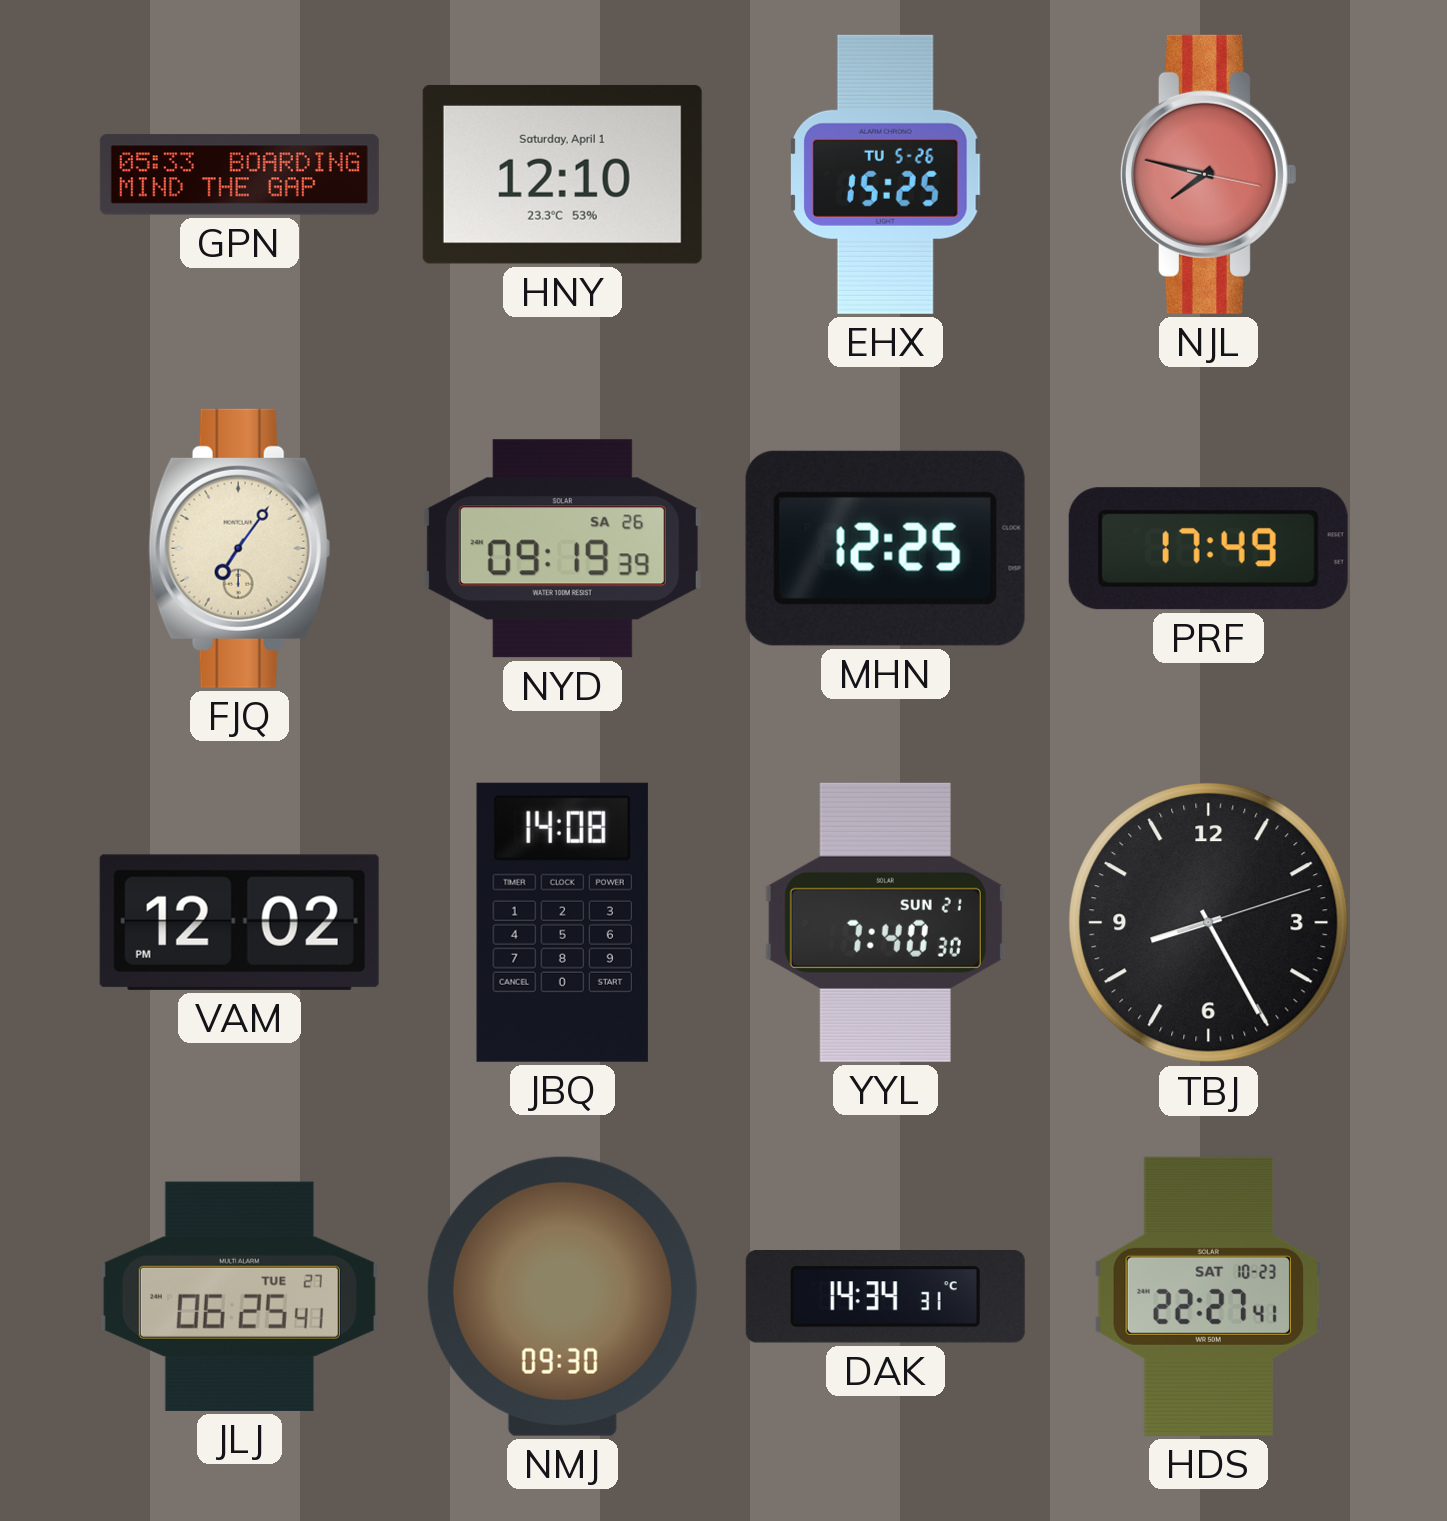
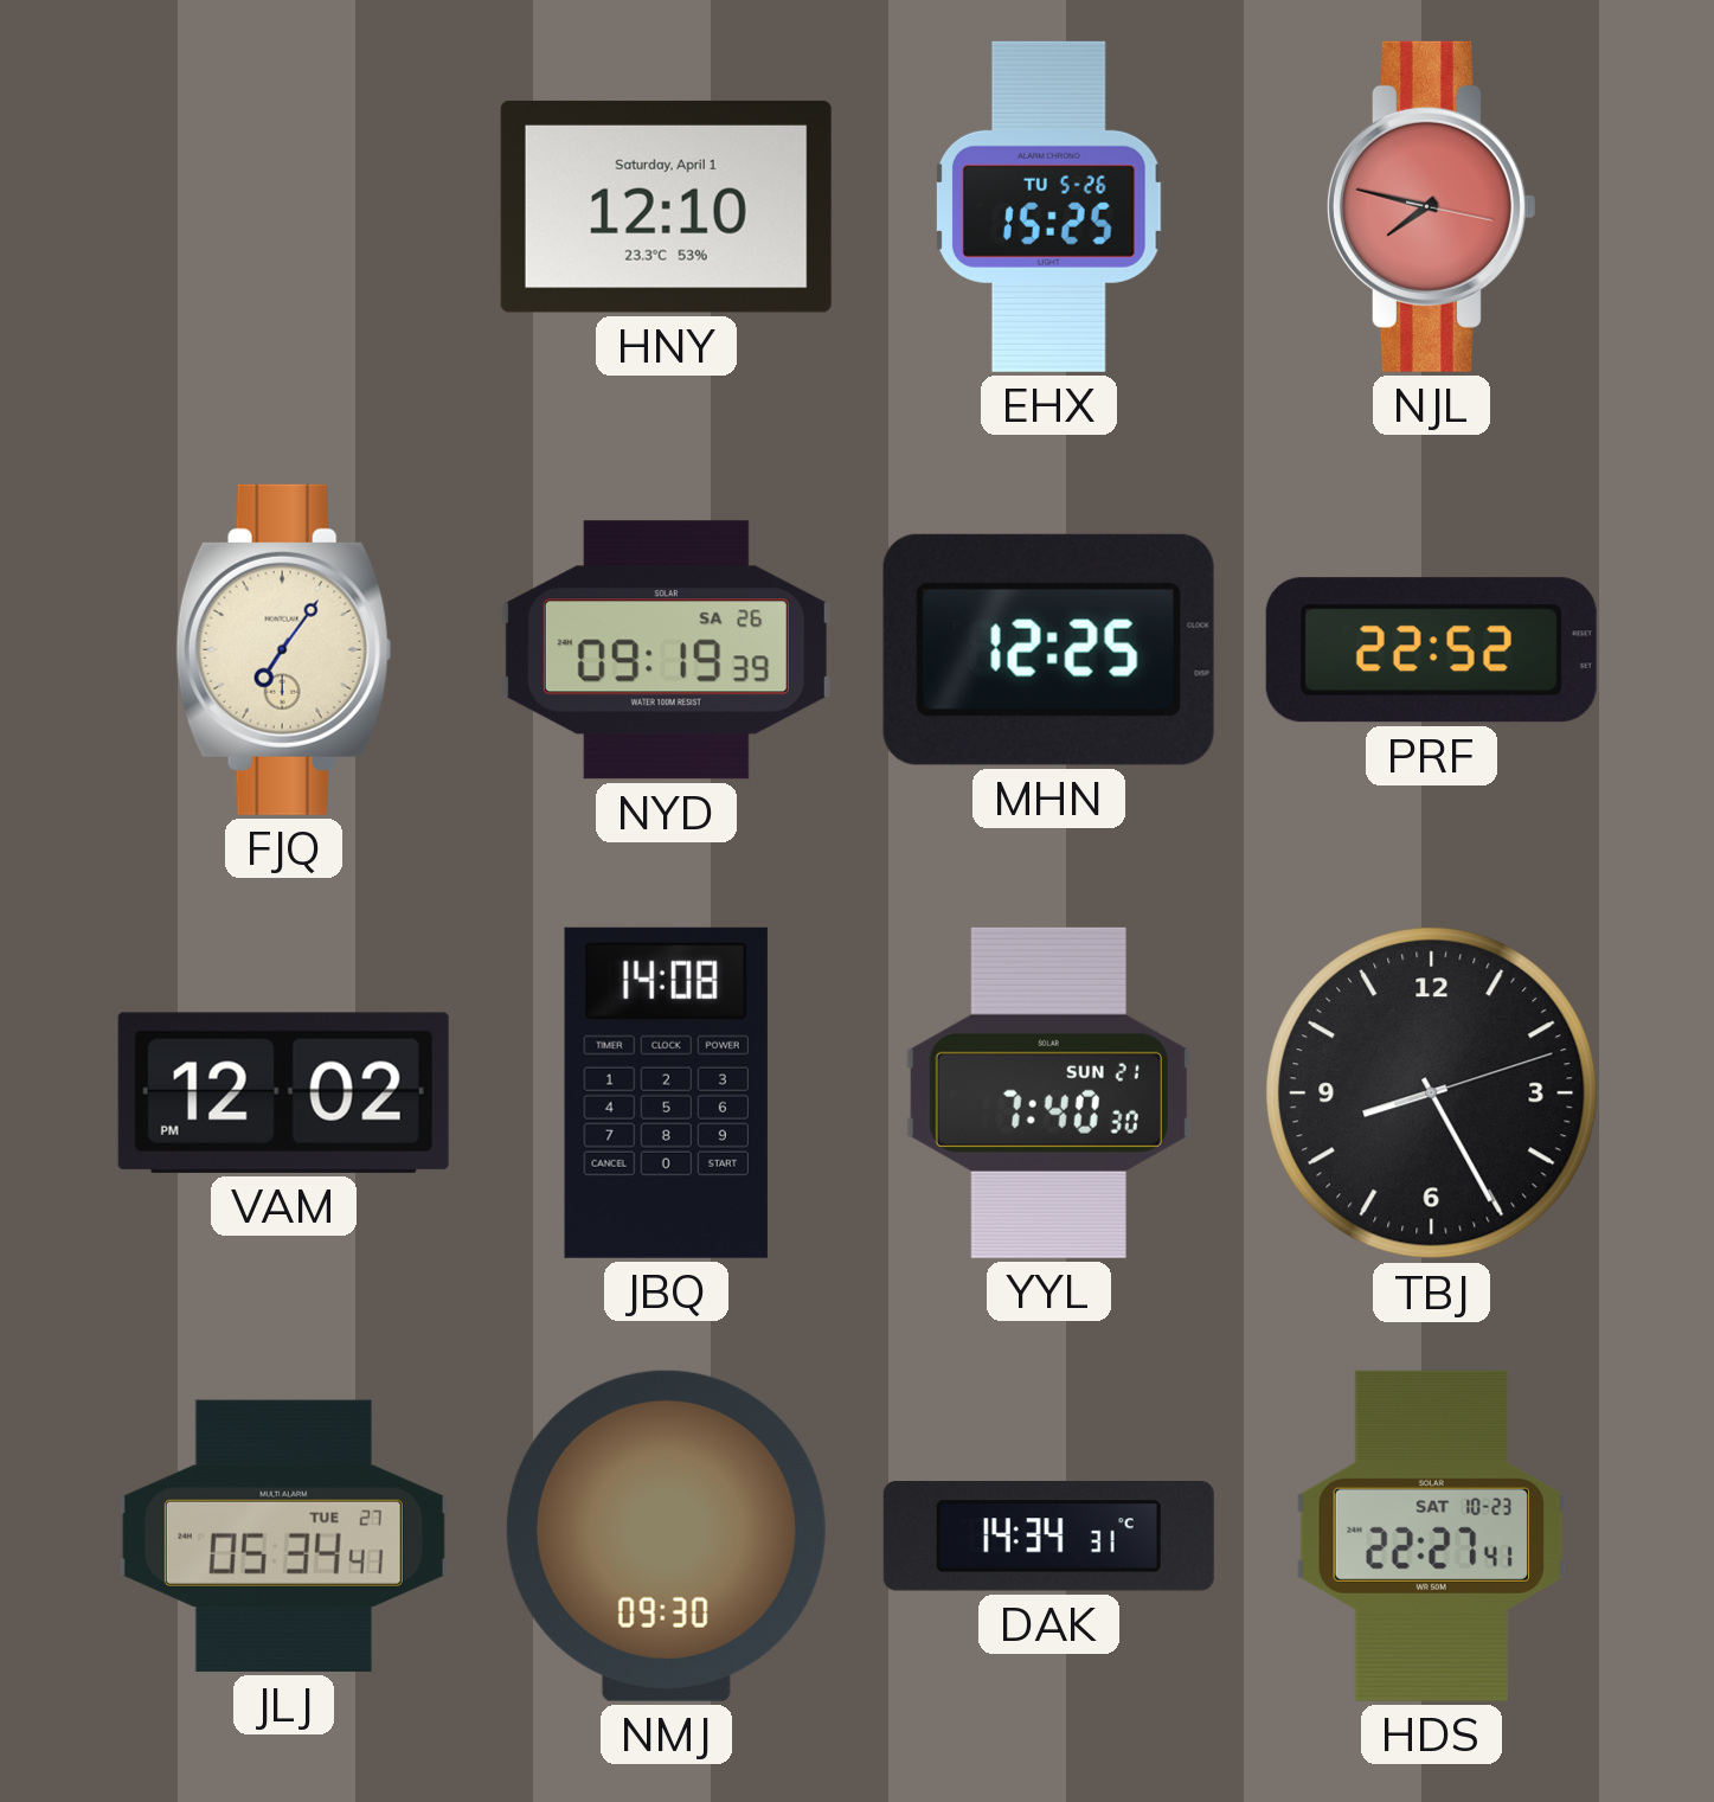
GPN: 05:33 -> none (239, 175)
PRF: 17:49 -> 22:52 (1431, 650)
JLJ: 06:25 -> 05:34 (283, 1535)
